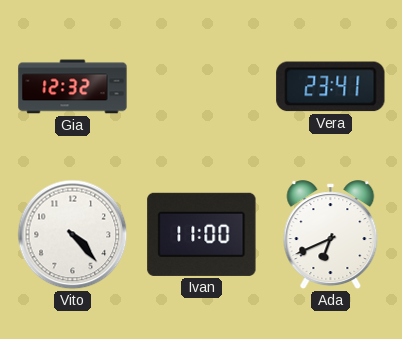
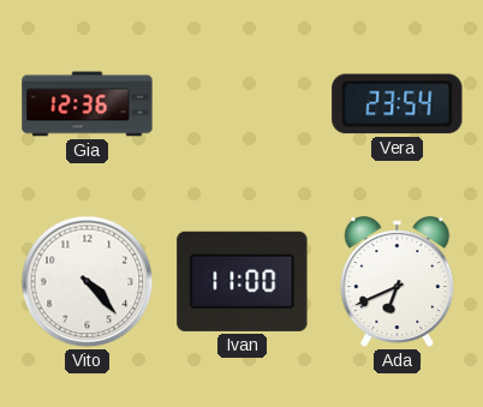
Gia: 12:32 -> 12:36 (88, 104)
Vera: 23:41 -> 23:54 (398, 104)
